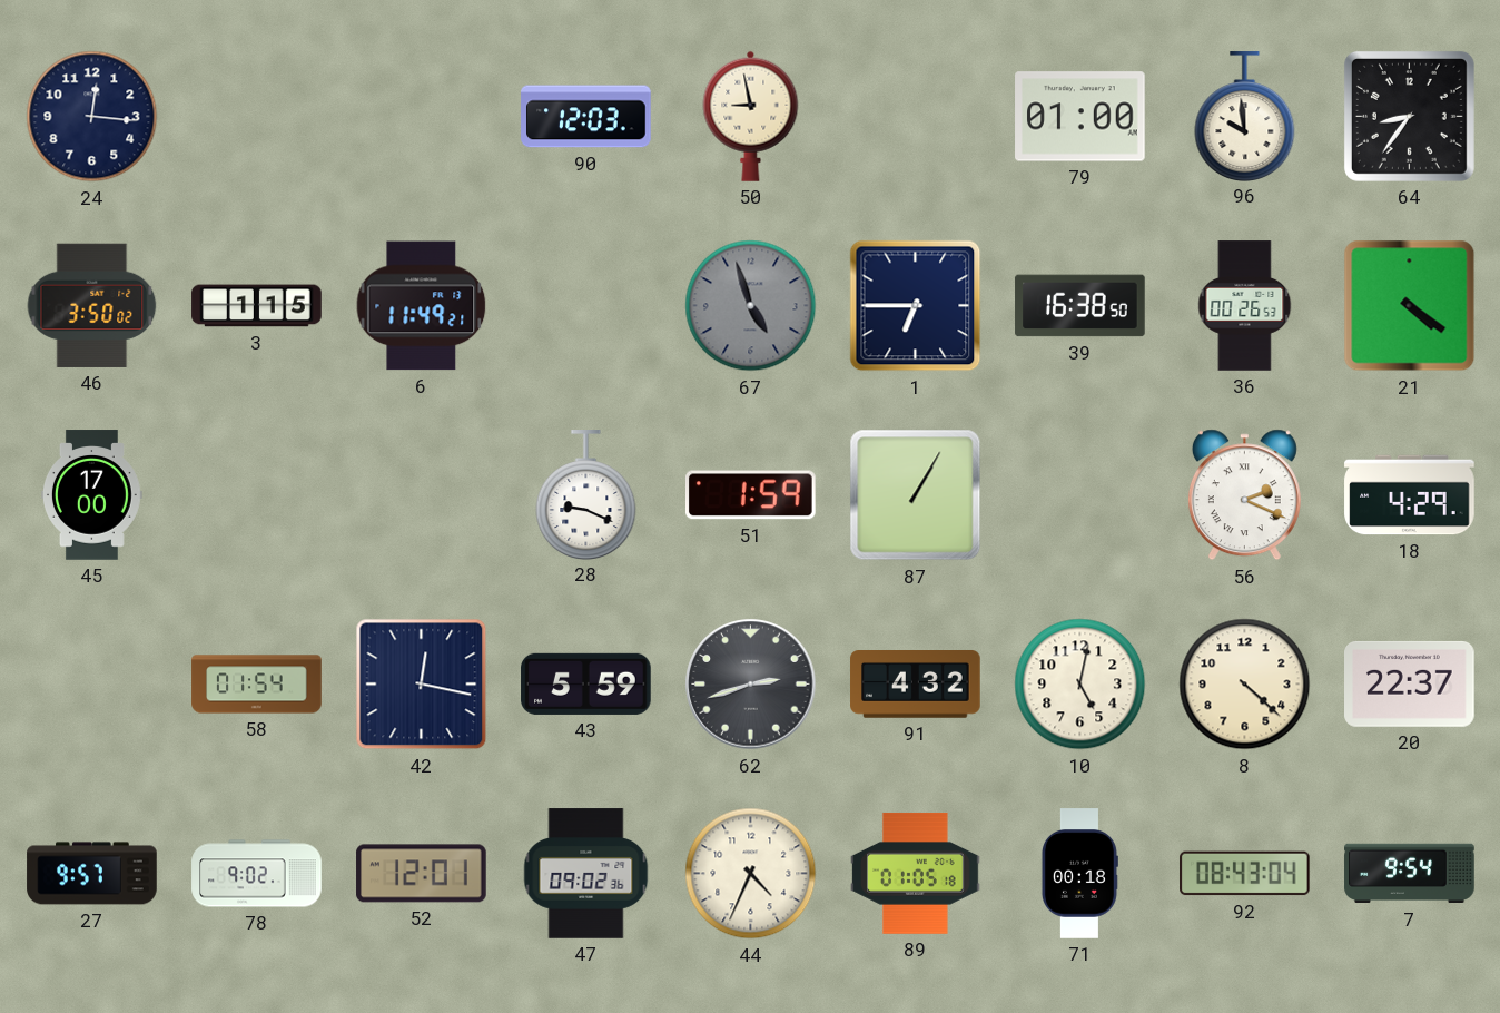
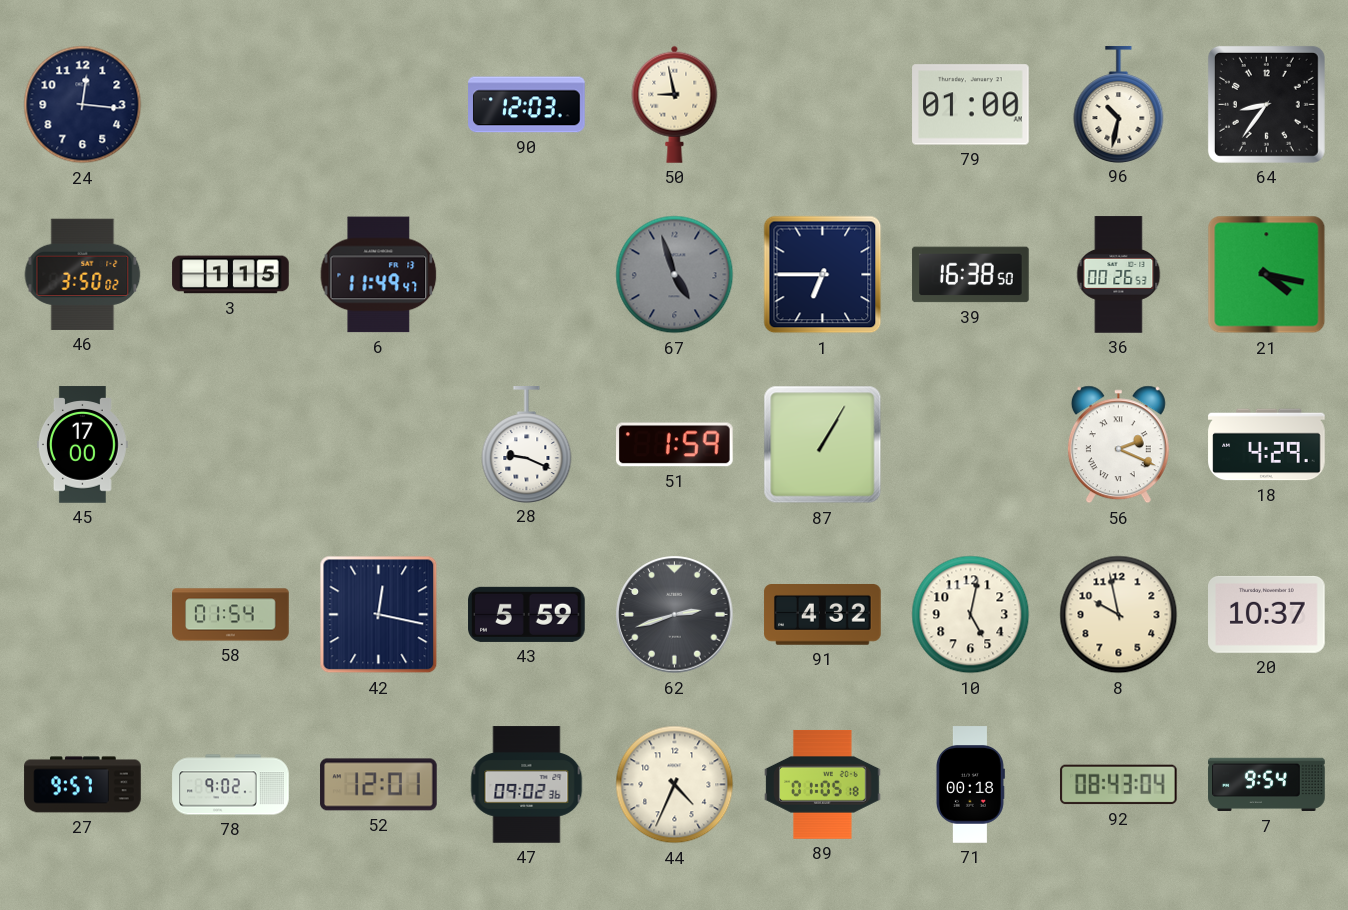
96: 9:59 -> 10:32 (1119, 104)
6: 11:49:21 -> 11:49:47 (379, 275)
21: 4:21 -> 4:17 (1267, 275)
8: 4:22 -> 9:58 (1119, 615)
20: 22:37 -> 10:37 (1267, 614)
